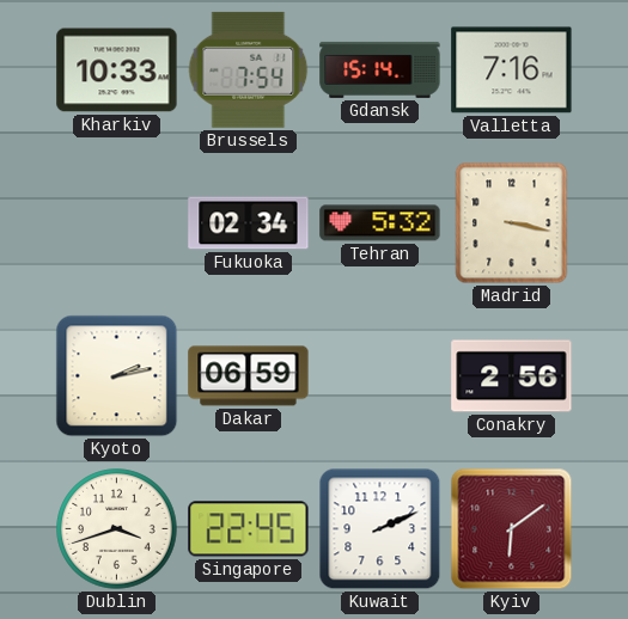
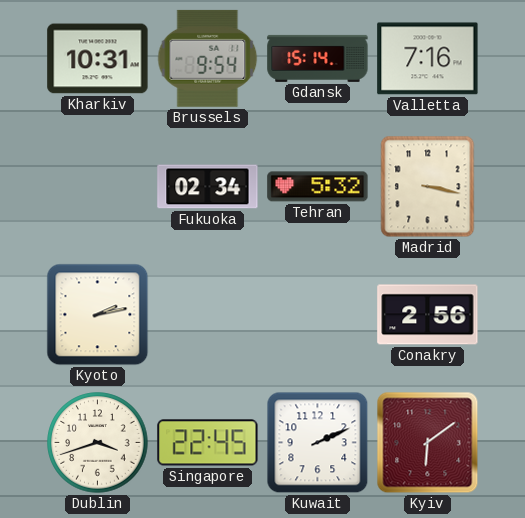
Kharkiv: 10:33 -> 10:31 (98, 59)
Brussels: 7:54 -> 9:54 (208, 58)
Dakar: 06:59 -> none (249, 376)
